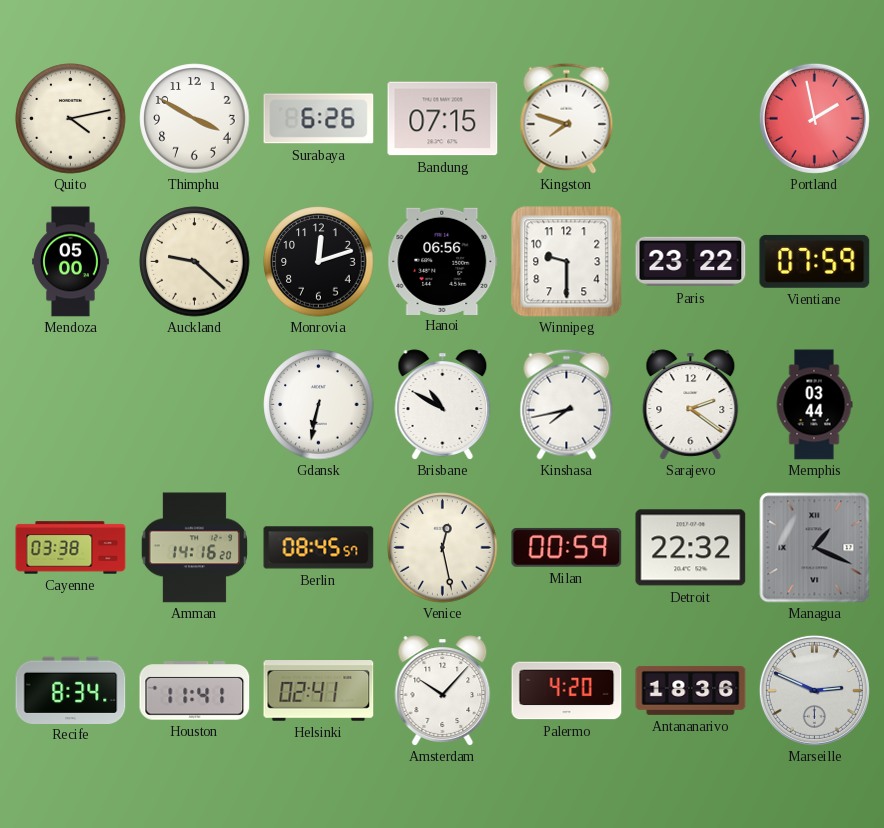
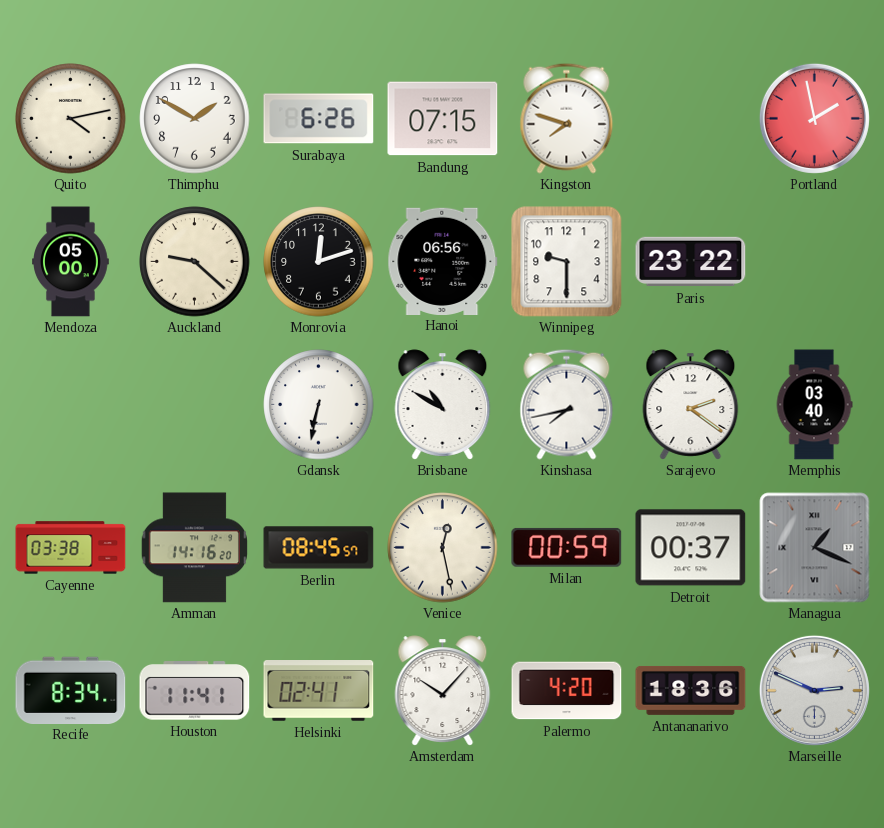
Thimphu: 3:50 -> 1:50 (195, 119)
Vientiane: 07:59 -> none (815, 261)
Memphis: 03:44 -> 03:40 (814, 405)
Detroit: 22:32 -> 00:37 (691, 548)
